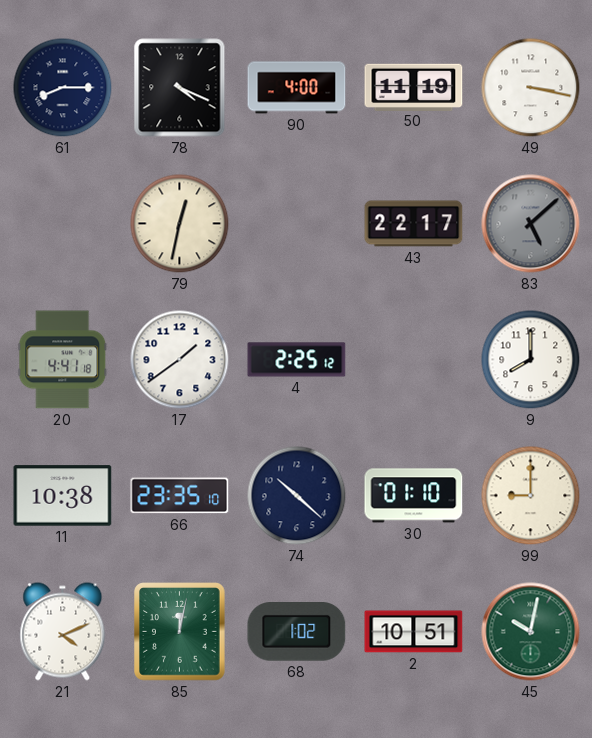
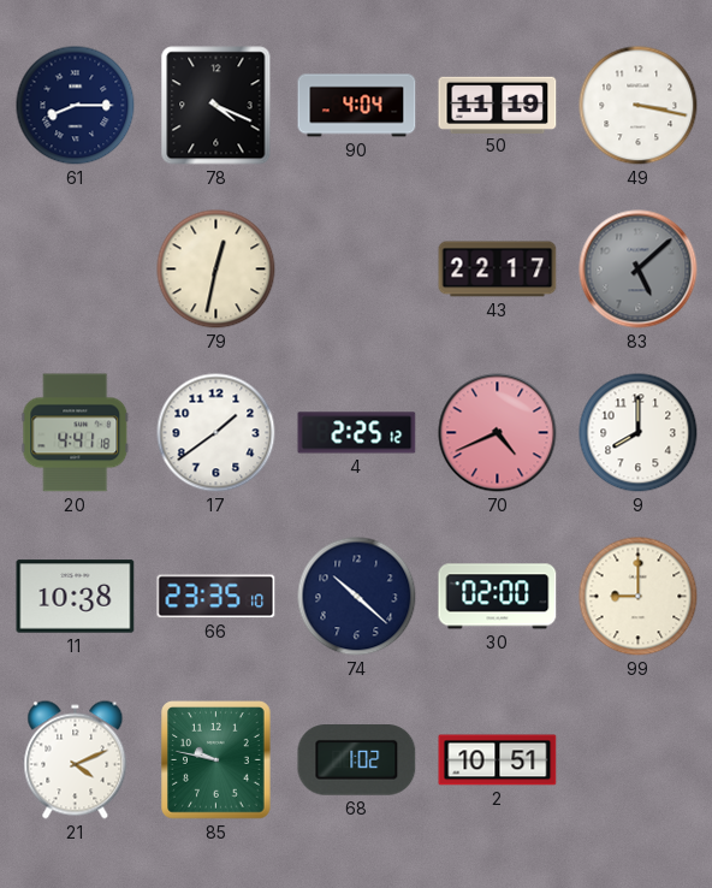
90: 4:00 -> 4:04 (357, 106)
70: none -> 4:41 (498, 433)
30: 01:10 -> 02:00 (498, 597)
85: 12:02 -> 9:47 (216, 760)
45: 10:02 -> none (531, 632)
